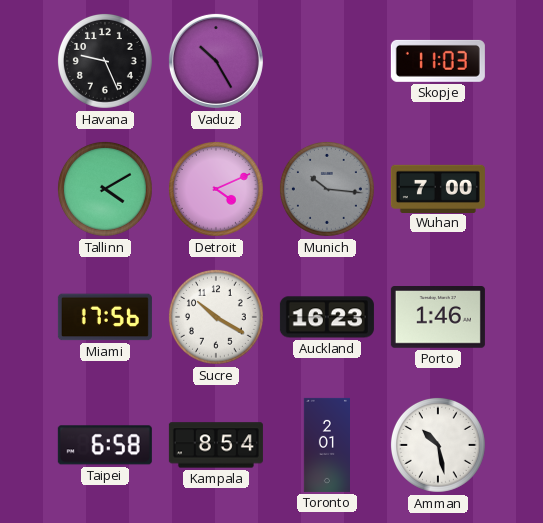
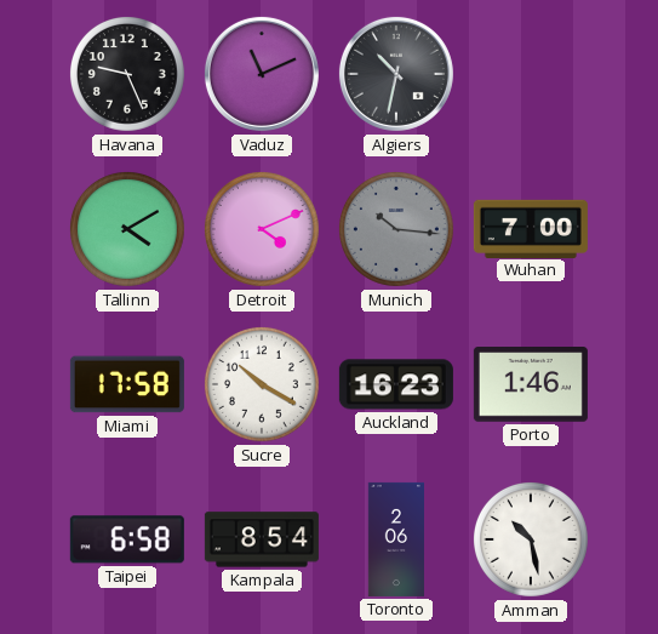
Vaduz: 10:25 -> 11:11 (262, 74)
Algiers: none -> 10:32 (396, 74)
Skopje: 11:03 -> none (438, 61)
Miami: 17:56 -> 17:58 (127, 384)
Toronto: 2:01 -> 2:06 (395, 539)
